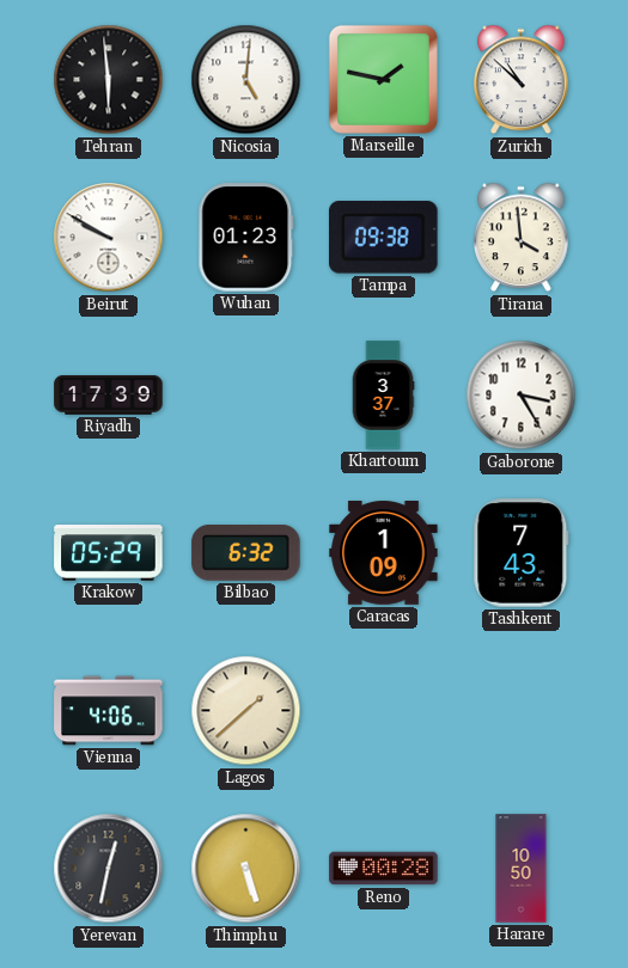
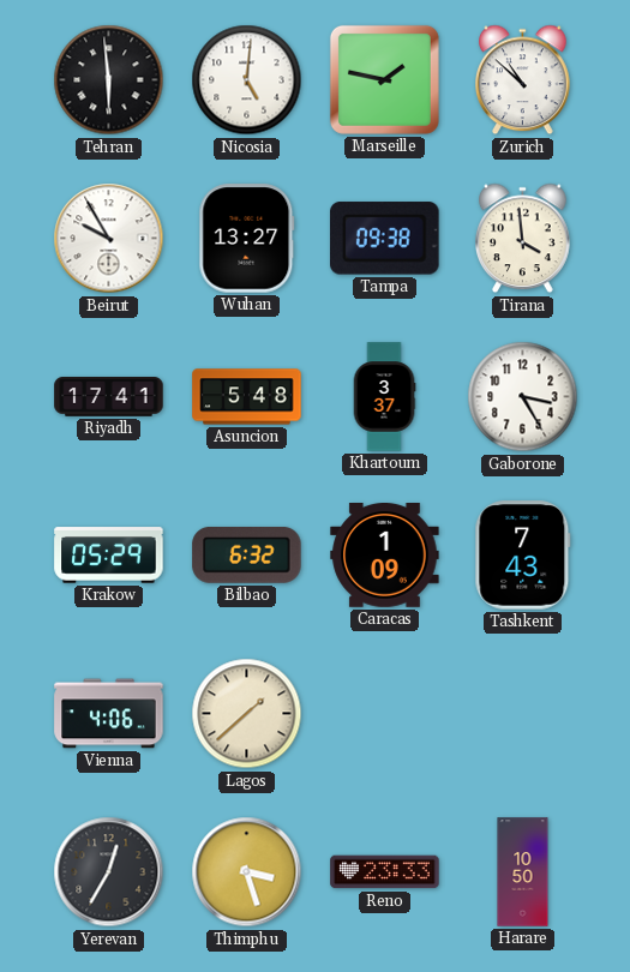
Beirut: 9:50 -> 9:55 (109, 239)
Wuhan: 01:23 -> 13:27 (247, 239)
Riyadh: 17:39 -> 17:41 (109, 397)
Asuncion: none -> 5:48 (247, 397)
Yerevan: 12:32 -> 12:35 (109, 872)
Thimphu: 5:27 -> 3:27 (247, 872)
Reno: 00:28 -> 23:33 (385, 872)
